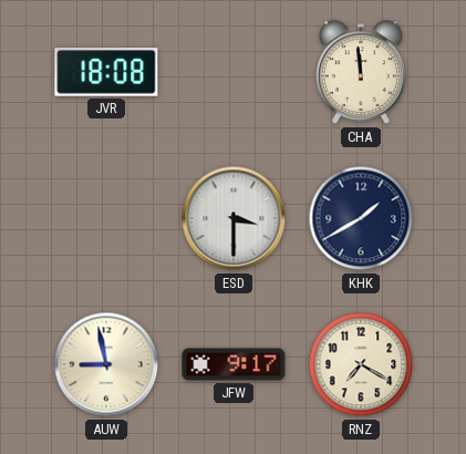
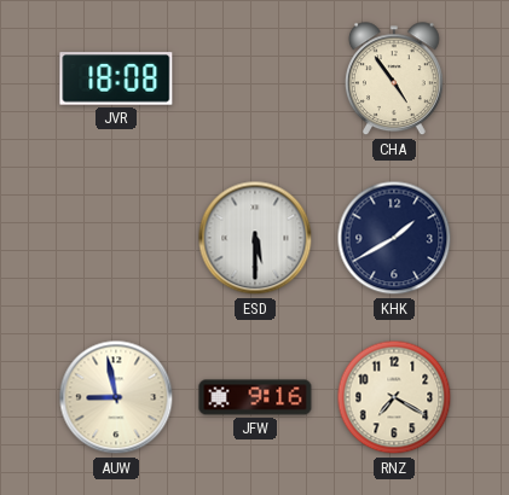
CHA: 11:59 -> 4:54 (394, 80)
ESD: 3:30 -> 5:30 (255, 238)
JFW: 9:17 -> 9:16 (255, 397)
